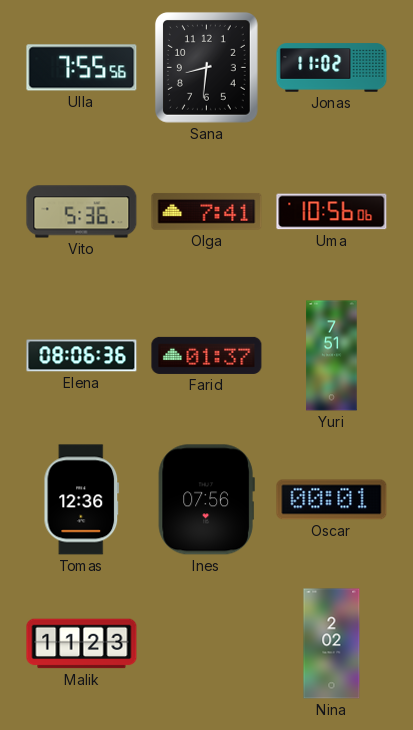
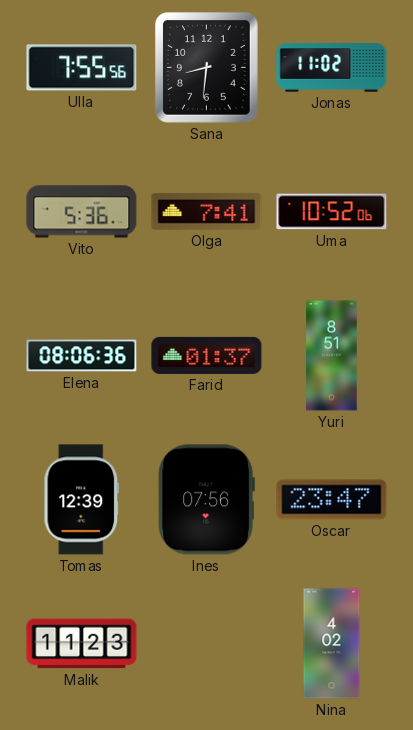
Uma: 10:56 -> 10:52 (332, 212)
Yuri: 7:51 -> 8:51 (332, 356)
Tomas: 12:36 -> 12:39 (82, 500)
Oscar: 00:01 -> 23:47 (332, 500)
Nina: 2:02 -> 4:02 (332, 644)
